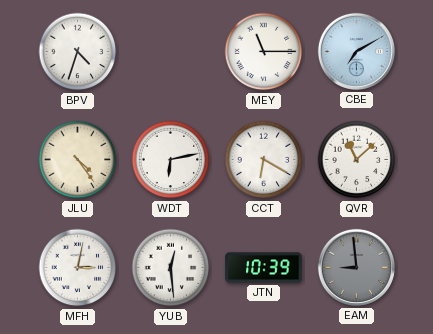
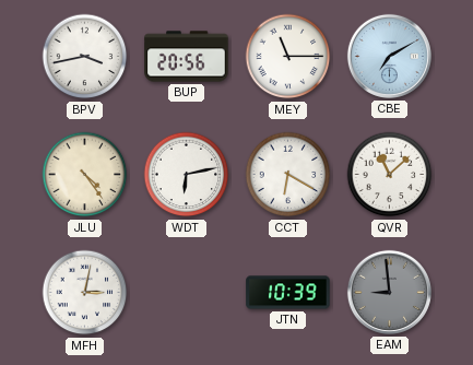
BPV: 4:33 -> 3:43 (85, 57)
BUP: none -> 20:56 (187, 57)
YUB: 12:29 -> none (171, 268)
